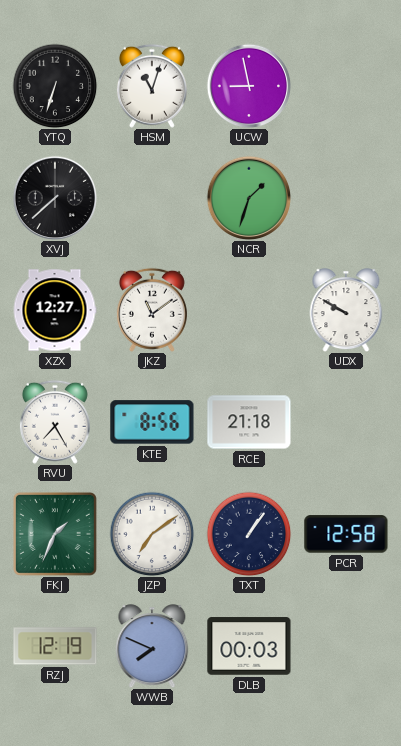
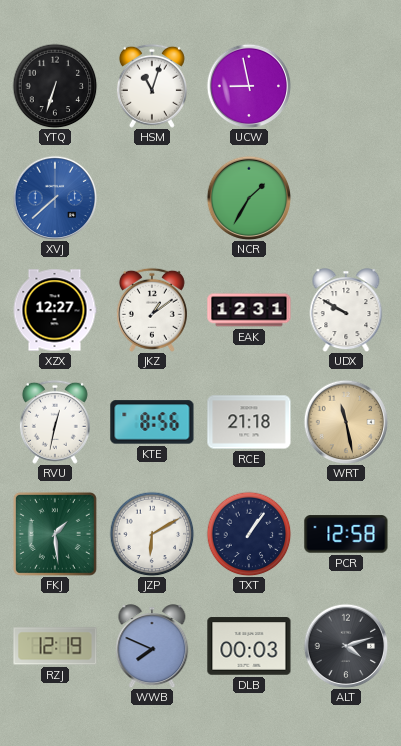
XVJ dial: black -> blue (55, 198)
NCR: 1:33 -> 1:35 (249, 198)
JKZ: 11:09 -> 1:09 (152, 310)
EAK: none -> 12:31 (249, 310)
RVU: 7:25 -> 12:32 (55, 422)
WRT: none -> 11:28 (346, 422)
FKJ: 1:34 -> 1:29 (55, 534)
JZP: 7:09 -> 6:10 (152, 534)
ALT: none -> 4:12 (346, 646)
